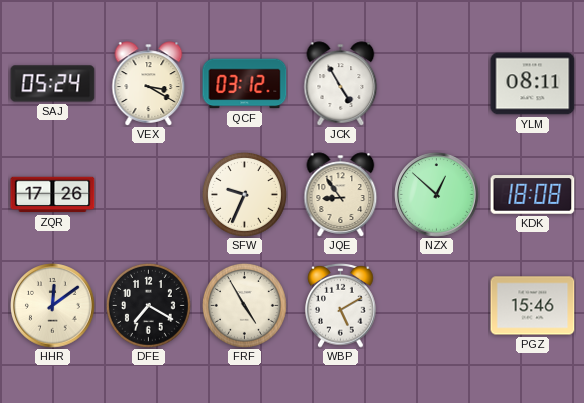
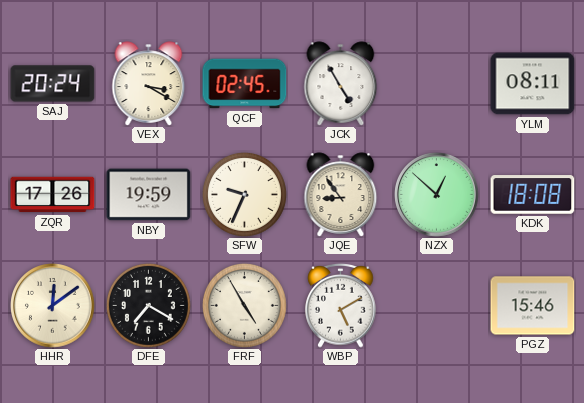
SAJ: 05:24 -> 20:24 (53, 84)
QCF: 03:12 -> 02:45 (245, 84)
NBY: none -> 19:59 (149, 195)
